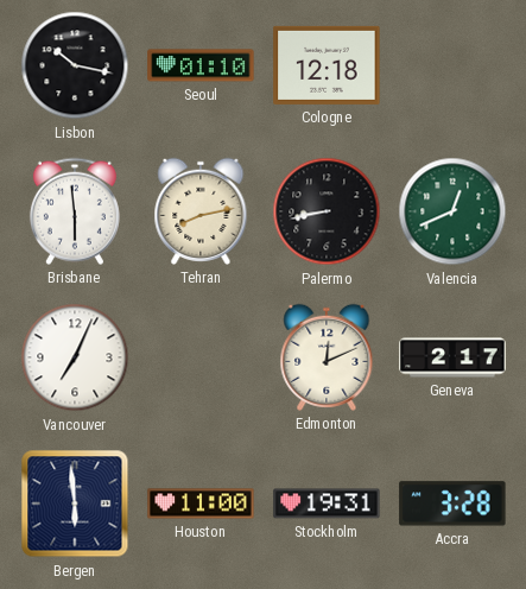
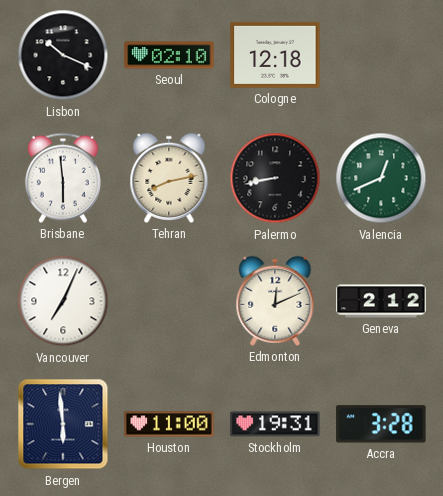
Lisbon: 10:17 -> 10:19 (63, 55)
Seoul: 01:10 -> 02:10 (169, 55)
Geneva: 2:17 -> 2:12 (381, 301)
